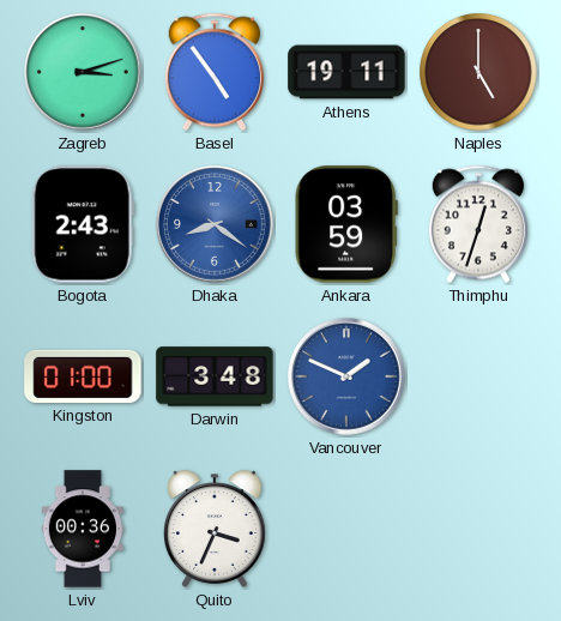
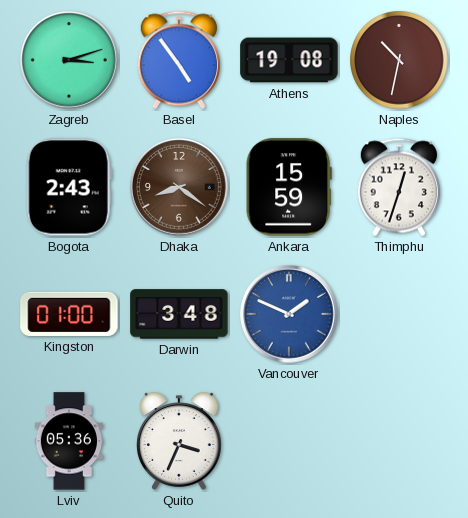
Athens: 19:11 -> 19:08 (289, 60)
Naples: 5:00 -> 10:32 (399, 60)
Dhaka dial: blue -> brown (180, 188)
Ankara: 03:59 -> 15:59 (289, 187)
Lviv: 00:36 -> 05:36 (68, 441)
